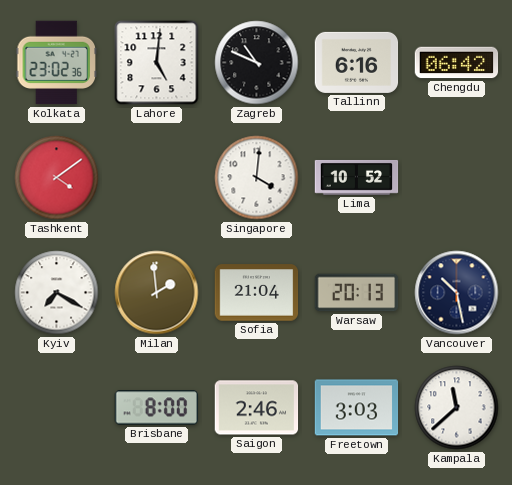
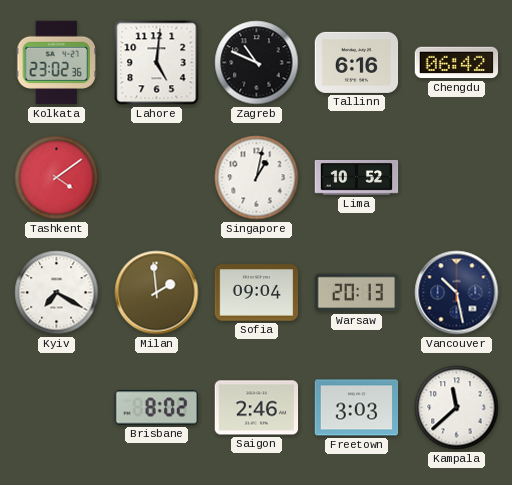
Singapore: 4:01 -> 1:02 (257, 178)
Sofia: 21:04 -> 09:04 (257, 293)
Brisbane: 8:00 -> 8:02 (156, 408)
